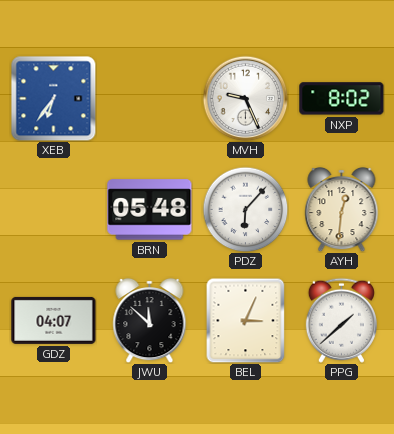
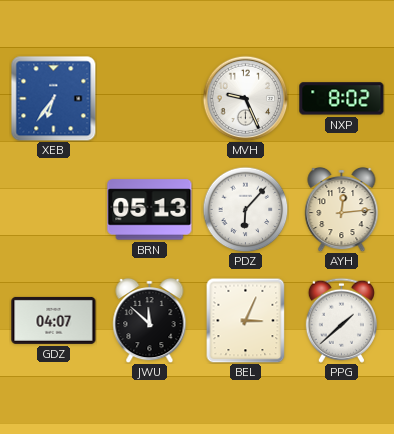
BRN: 05:48 -> 05:13 (150, 210)
AYH: 12:31 -> 12:14 (342, 209)
